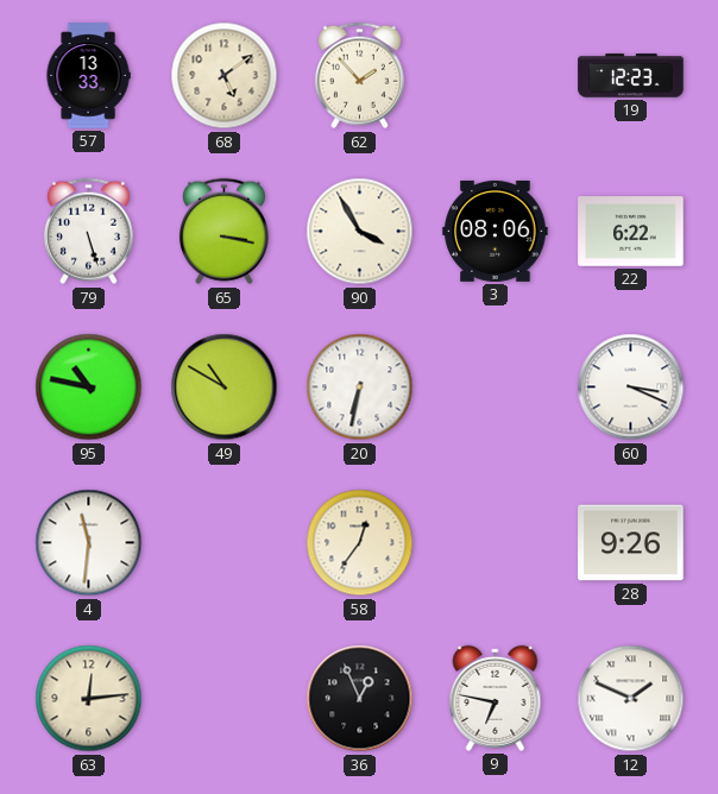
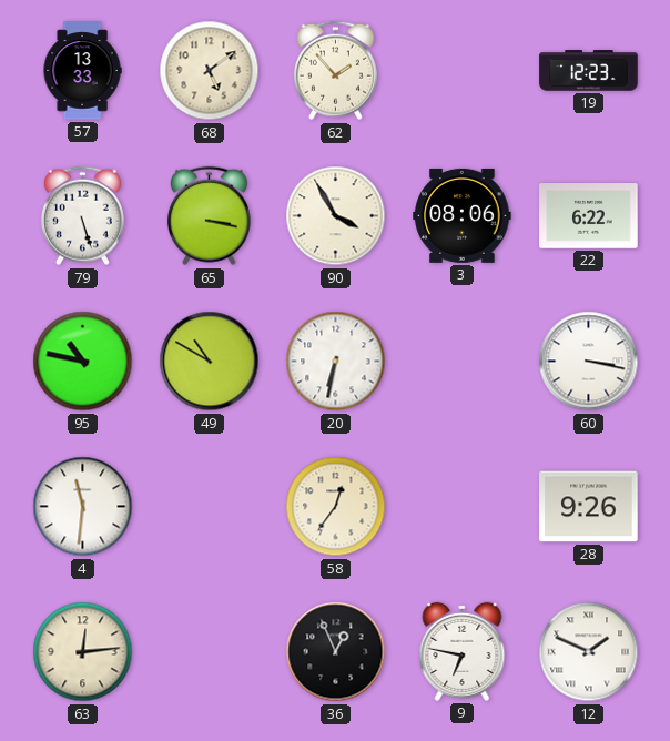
60: 3:19 -> 3:17 (589, 362)
